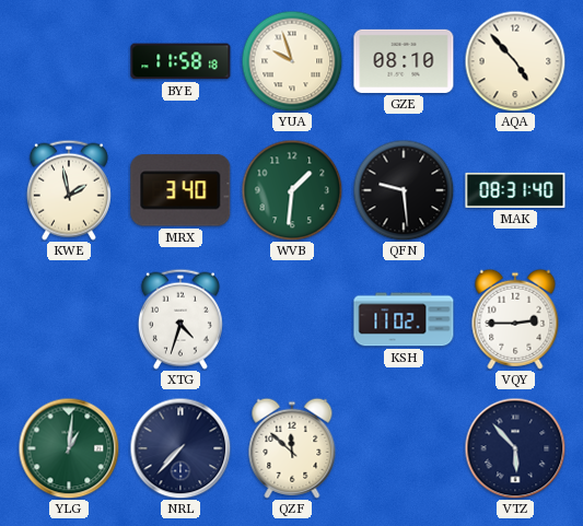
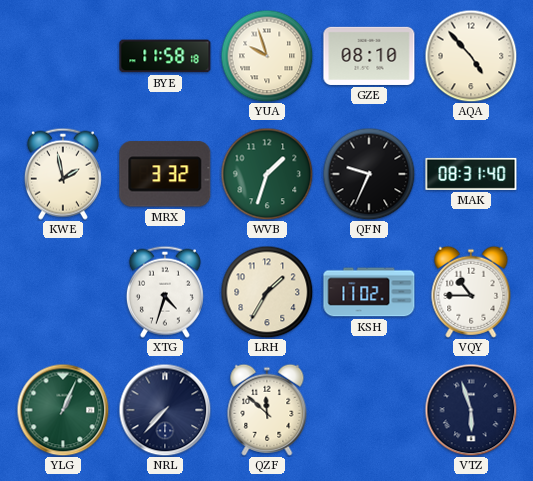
MRX: 3:40 -> 3:32 (165, 174)
WVB: 1:31 -> 1:33 (267, 174)
QFN: 9:29 -> 9:34 (369, 174)
LRH: none -> 1:35 (267, 292)
VQY: 2:45 -> 10:45 (471, 292)
YLG: 1:01 -> 1:04 (63, 410)
VTZ: 5:53 -> 5:57 (471, 410)
